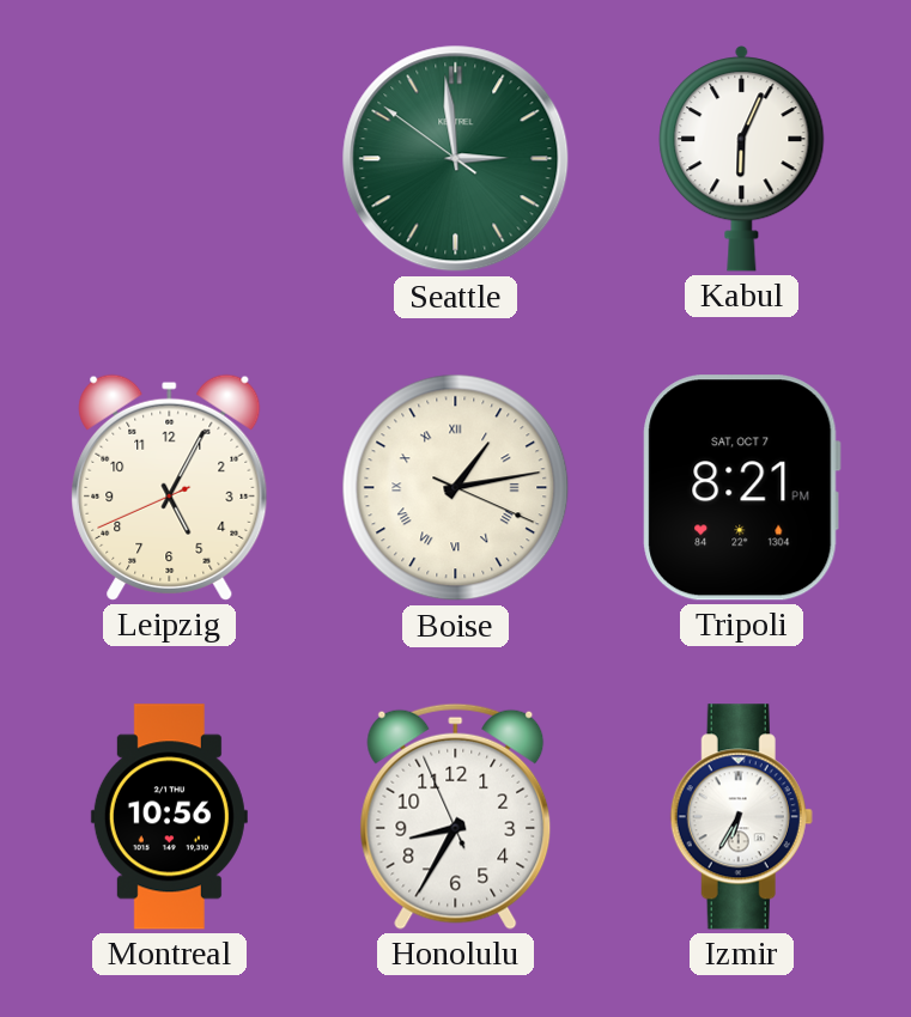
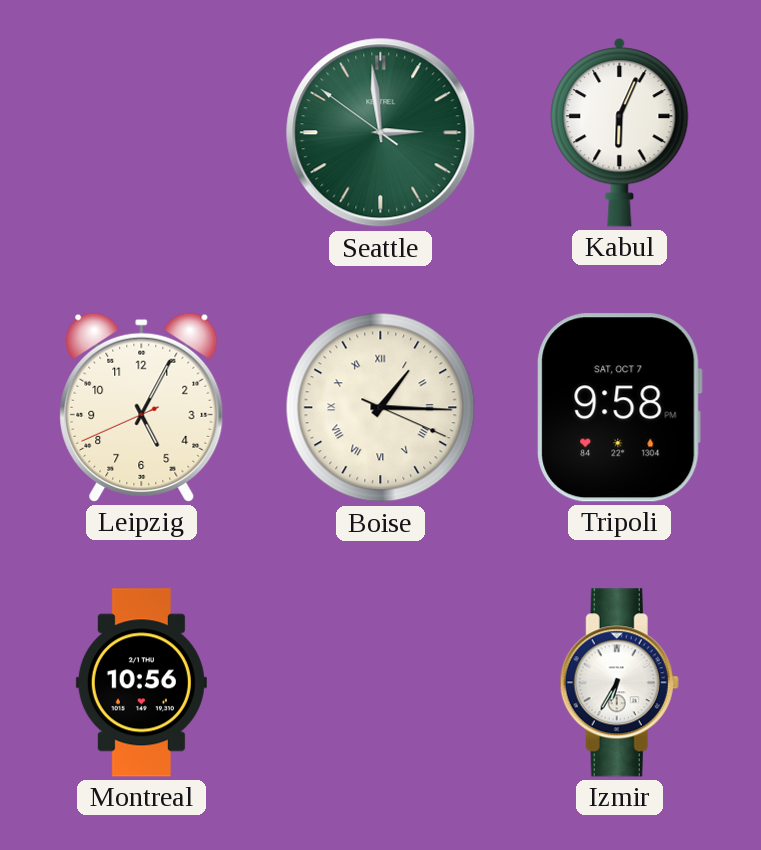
Boise: 1:13 -> 1:15 (381, 408)
Tripoli: 8:21 -> 9:58 (619, 408)
Honolulu: 8:34 -> none (456, 816)
